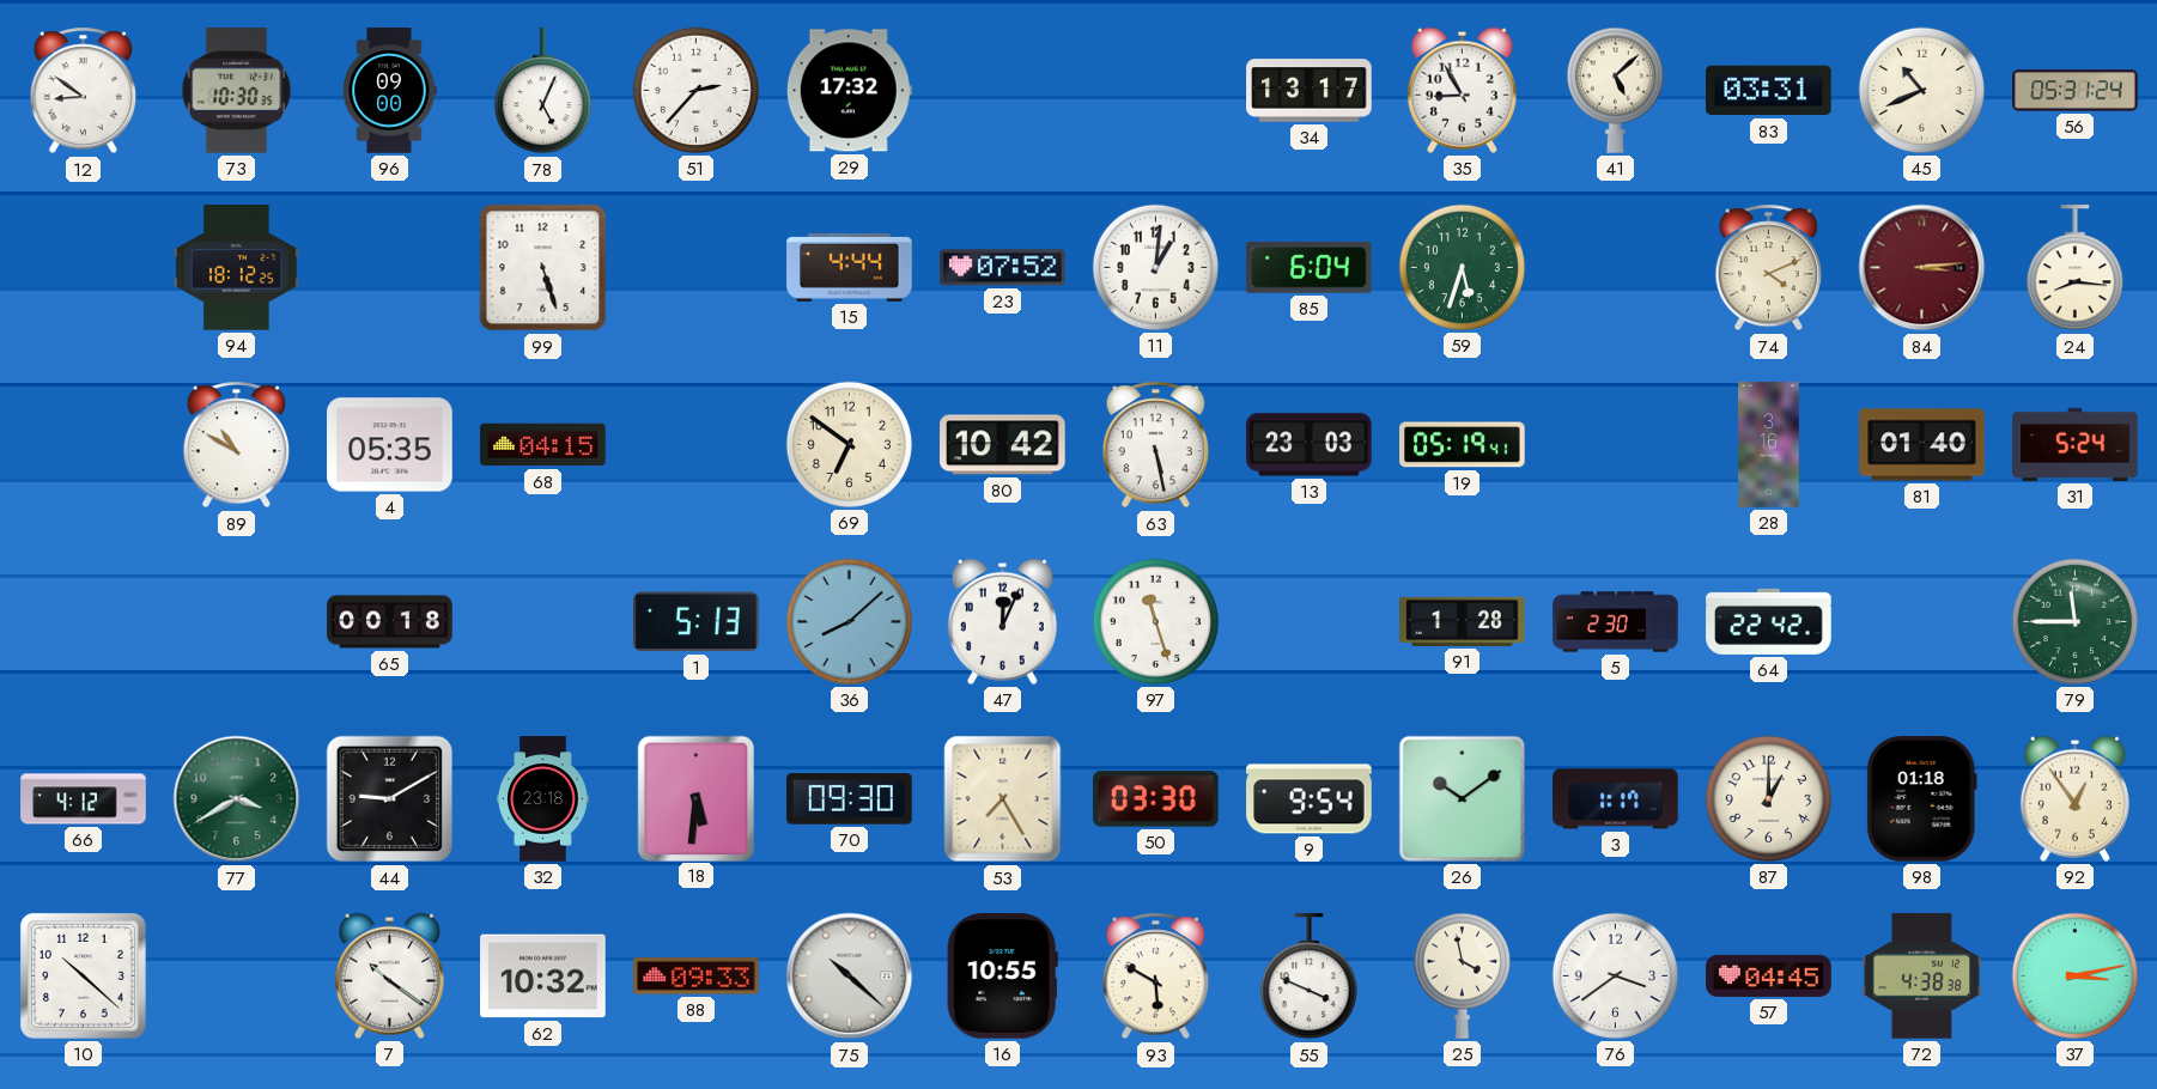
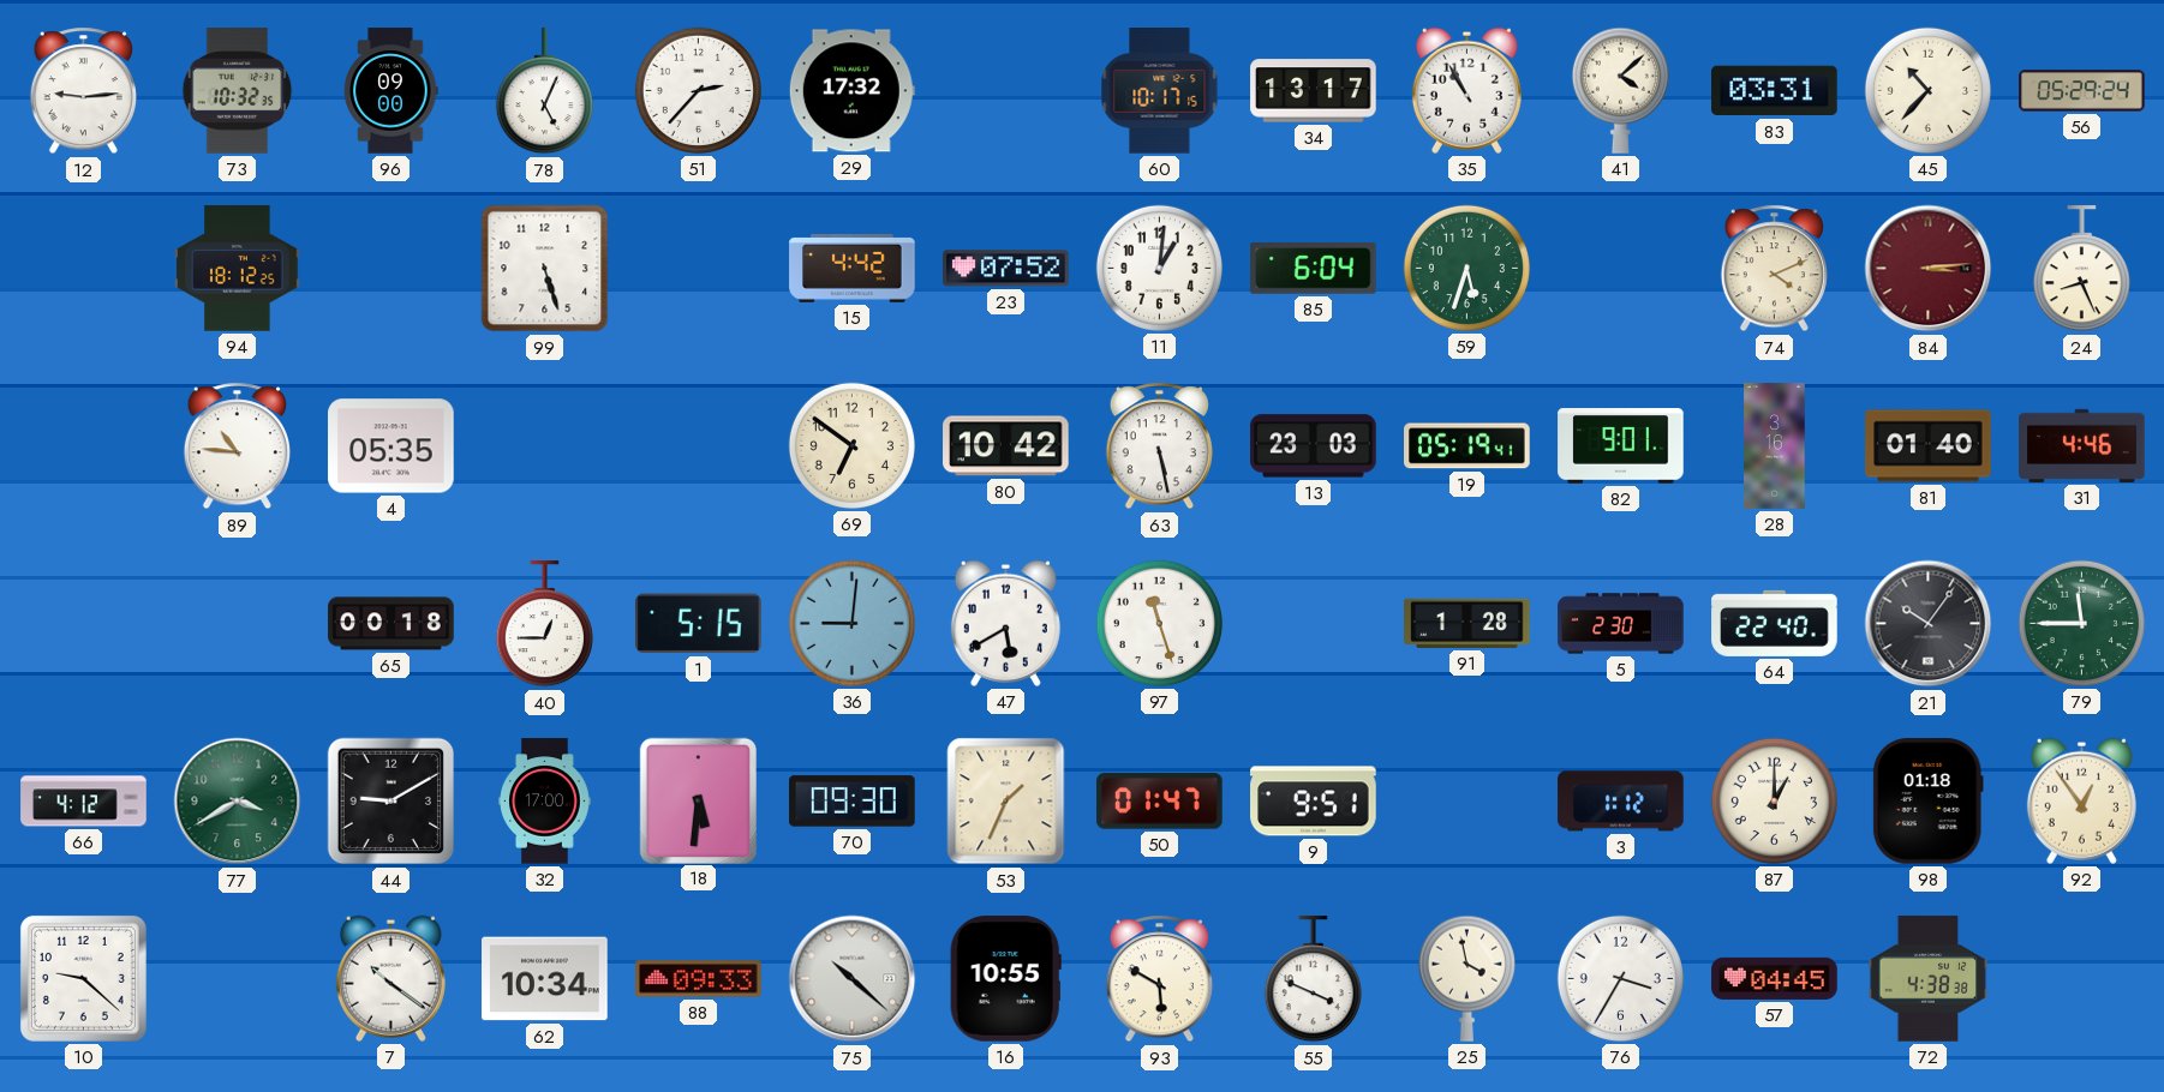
12: 8:51 -> 9:14 (83, 91)
73: 10:30 -> 10:32 (238, 91)
60: none -> 10:17 (1160, 91)
35: 8:55 -> 10:55 (1466, 90)
41: 5:08 -> 4:08 (1620, 90)
45: 10:41 -> 10:37 (1927, 90)
56: 05:31 -> 05:29 (2082, 91)
15: 4:44 -> 4:42 (853, 268)
24: 8:16 -> 8:26 (2081, 269)
89: 10:50 -> 10:46 (237, 446)
68: 04:15 -> none (543, 445)
82: none -> 9:01 (1621, 446)
31: 5:24 -> 4:46 (2082, 445)
40: none -> 12:45 (544, 624)
1: 5:13 -> 5:15 (699, 624)
36: 8:08 -> 9:01 (851, 623)
47: 12:04 -> 5:40 (1005, 623)
64: 22:42 -> 22:40 (1775, 623)
21: none -> 10:06 (1929, 624)
32: 23:18 -> 17:00 (545, 802)
53: 7:25 -> 1:34 (1006, 802)
50: 03:30 -> 01:47 (1160, 802)
9: 9:54 -> 9:51 (1314, 802)
26: 10:09 -> none (1462, 798)
3: 1:17 -> 1:12 (1621, 802)
10: 10:22 -> 9:22 (83, 978)
62: 10:32 -> 10:34 (545, 979)
76: 3:39 -> 3:35 (1620, 978)
37: 3:13 -> none (2074, 975)
